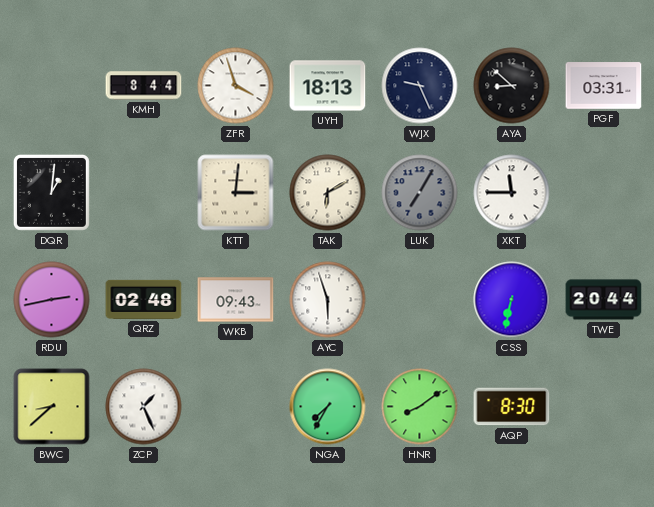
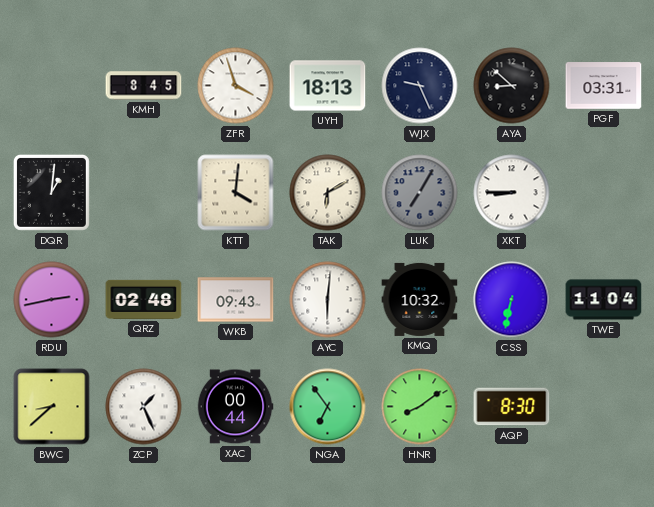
KMH: 8:44 -> 8:45 (144, 86)
KTT: 3:01 -> 4:01 (236, 193)
XKT: 11:45 -> 8:45 (512, 193)
AYC: 5:57 -> 6:01 (328, 300)
KMQ: none -> 10:32 (420, 299)
TWE: 20:44 -> 11:04 (604, 300)
XAC: none -> 00:44 (235, 407)
NGA: 7:35 -> 6:54 (328, 407)
